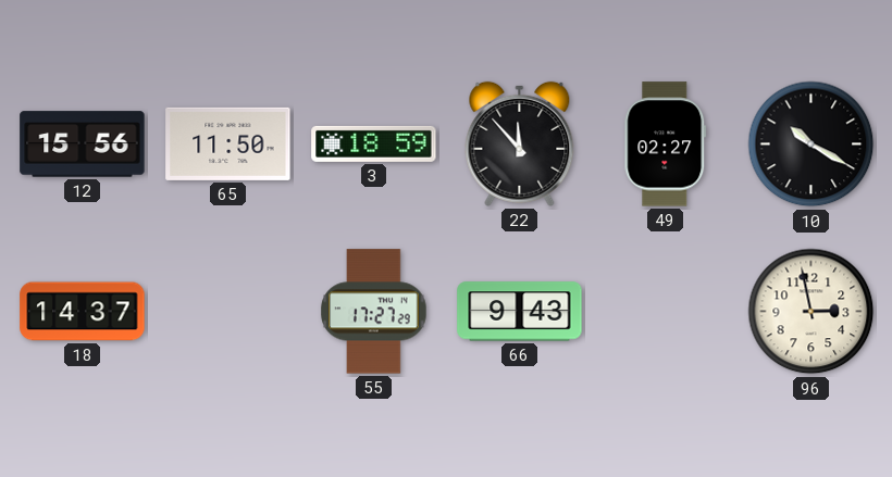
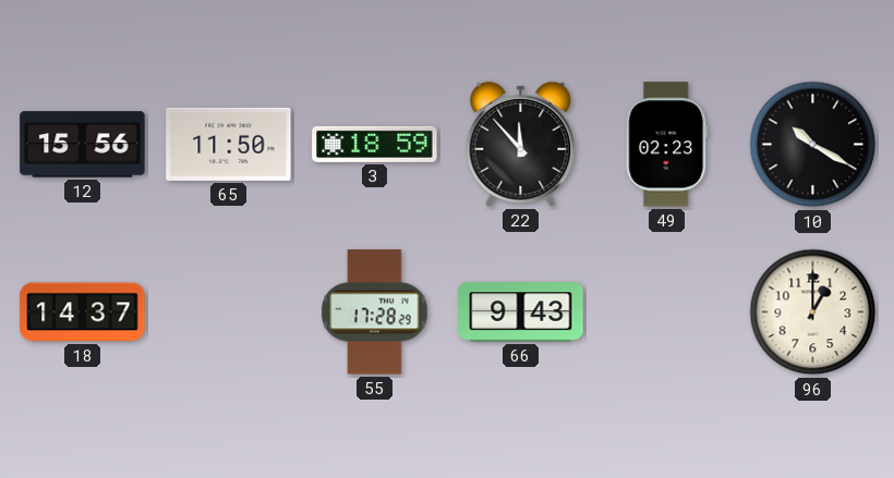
49: 02:27 -> 02:23 (667, 145)
55: 17:27 -> 17:28 (375, 312)
96: 2:58 -> 1:00 (813, 312)
